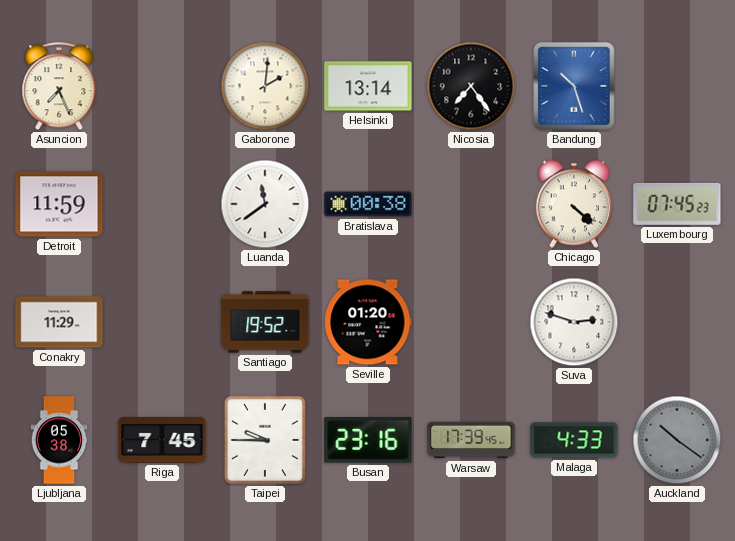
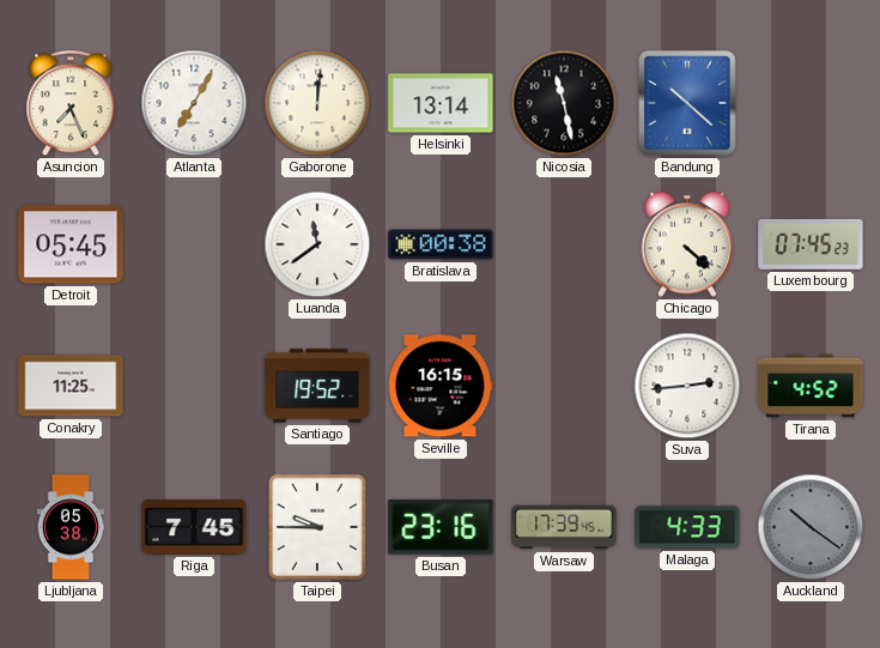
Atlanta: none -> 7:05 (194, 103)
Gaborone: 2:01 -> 12:01 (317, 103)
Nicosia: 7:24 -> 11:28 (564, 103)
Bandung: 10:27 -> 10:22 (687, 103)
Detroit: 11:59 -> 05:45 (71, 244)
Conakry: 11:29 -> 11:25 (71, 386)
Seville: 01:20 -> 16:15 (441, 386)
Suva: 2:48 -> 2:44 (687, 386)
Tirana: none -> 4:52 (811, 386)
